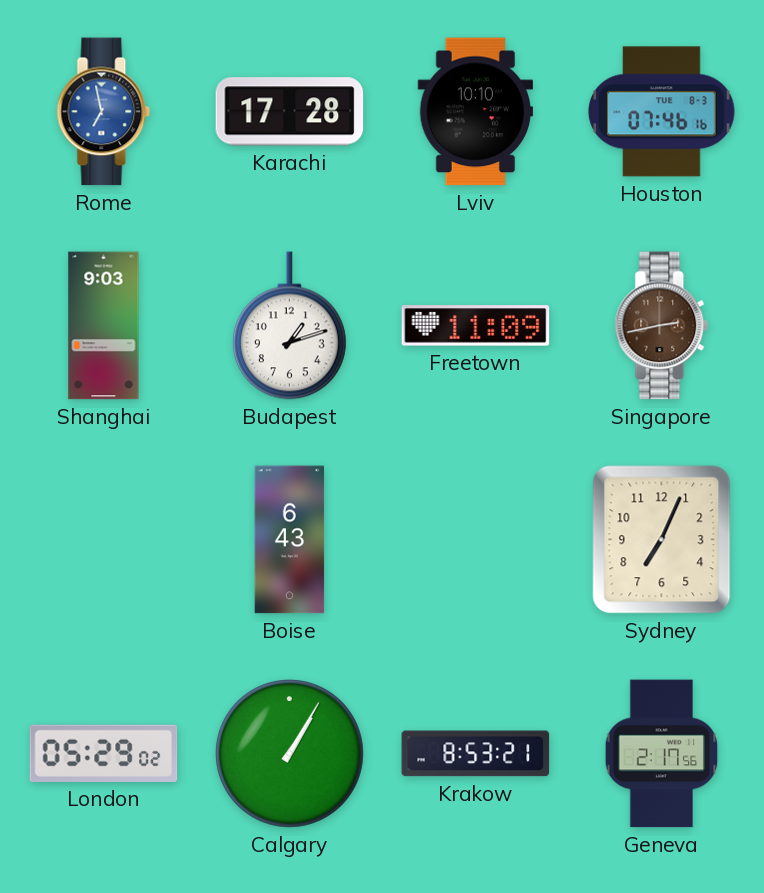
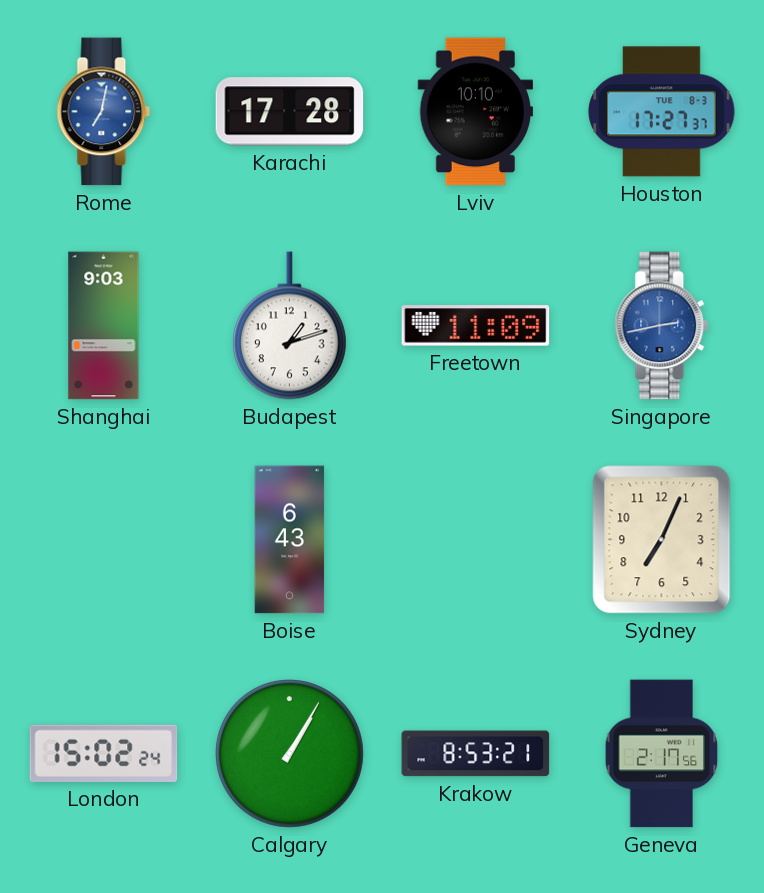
Rome: 6:58 -> 7:02 (104, 112)
Houston: 07:46 -> 17:27 (662, 112)
Singapore dial: brown -> blue (662, 326)
London: 05:29 -> 15:02 (104, 753)
